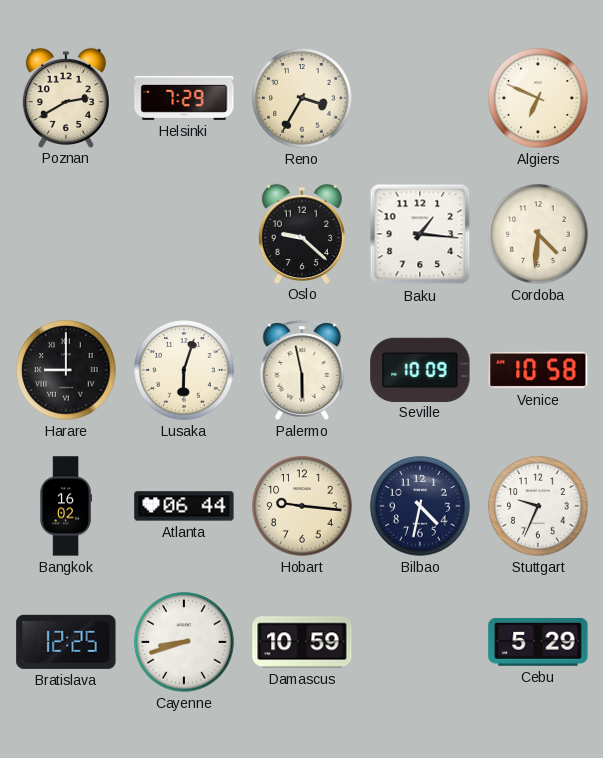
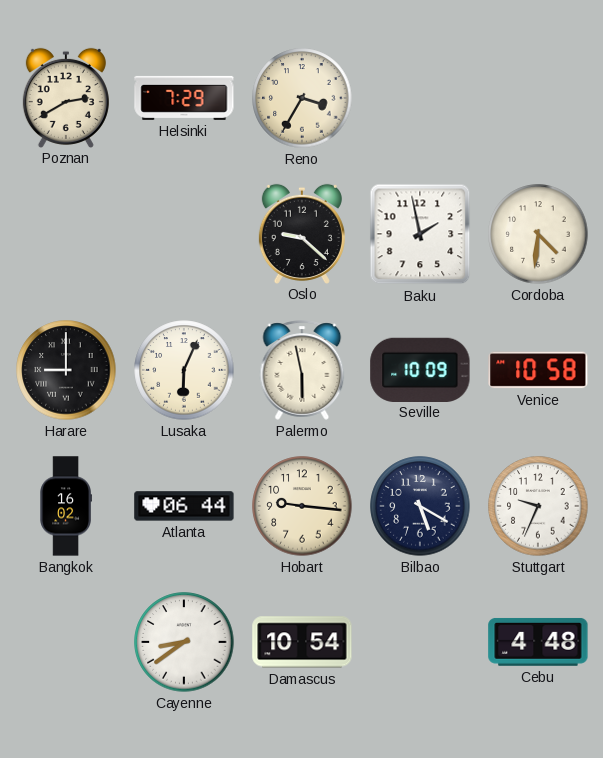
Algiers: 6:49 -> none (538, 98)
Baku: 1:16 -> 1:58 (420, 234)
Lusaka: 6:03 -> 6:04 (184, 370)
Bilbao: 4:32 -> 5:20 (420, 506)
Bratislava: 12:25 -> none (66, 642)
Cayenne: 8:42 -> 8:39 (184, 642)
Damascus: 10:59 -> 10:54 (302, 642)
Cebu: 5:29 -> 4:48 (538, 642)
